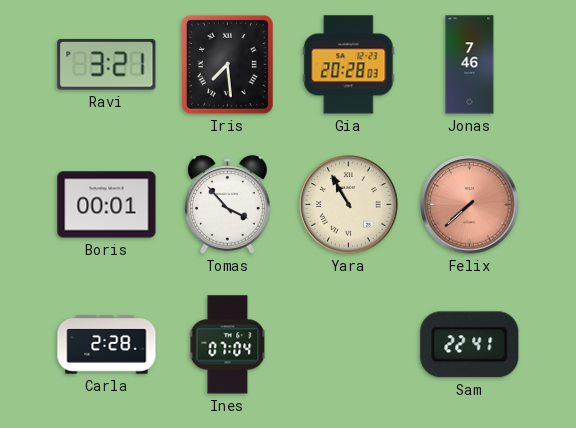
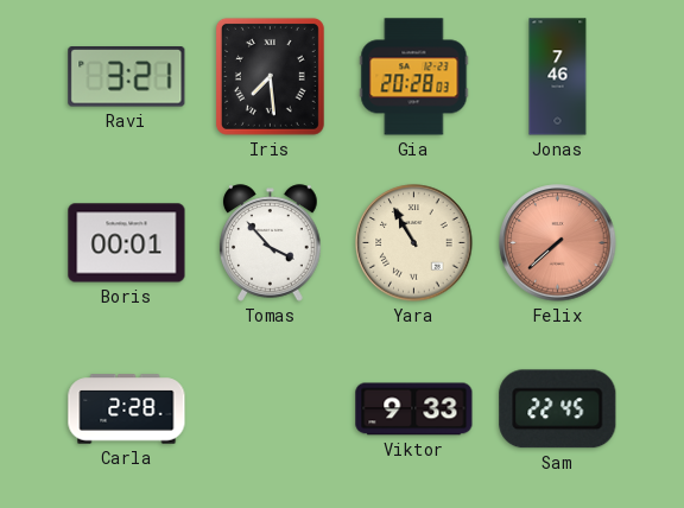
Ines: 07:04 -> none (228, 345)
Viktor: none -> 9:33 (414, 409)
Sam: 22:41 -> 22:45 (558, 409)
